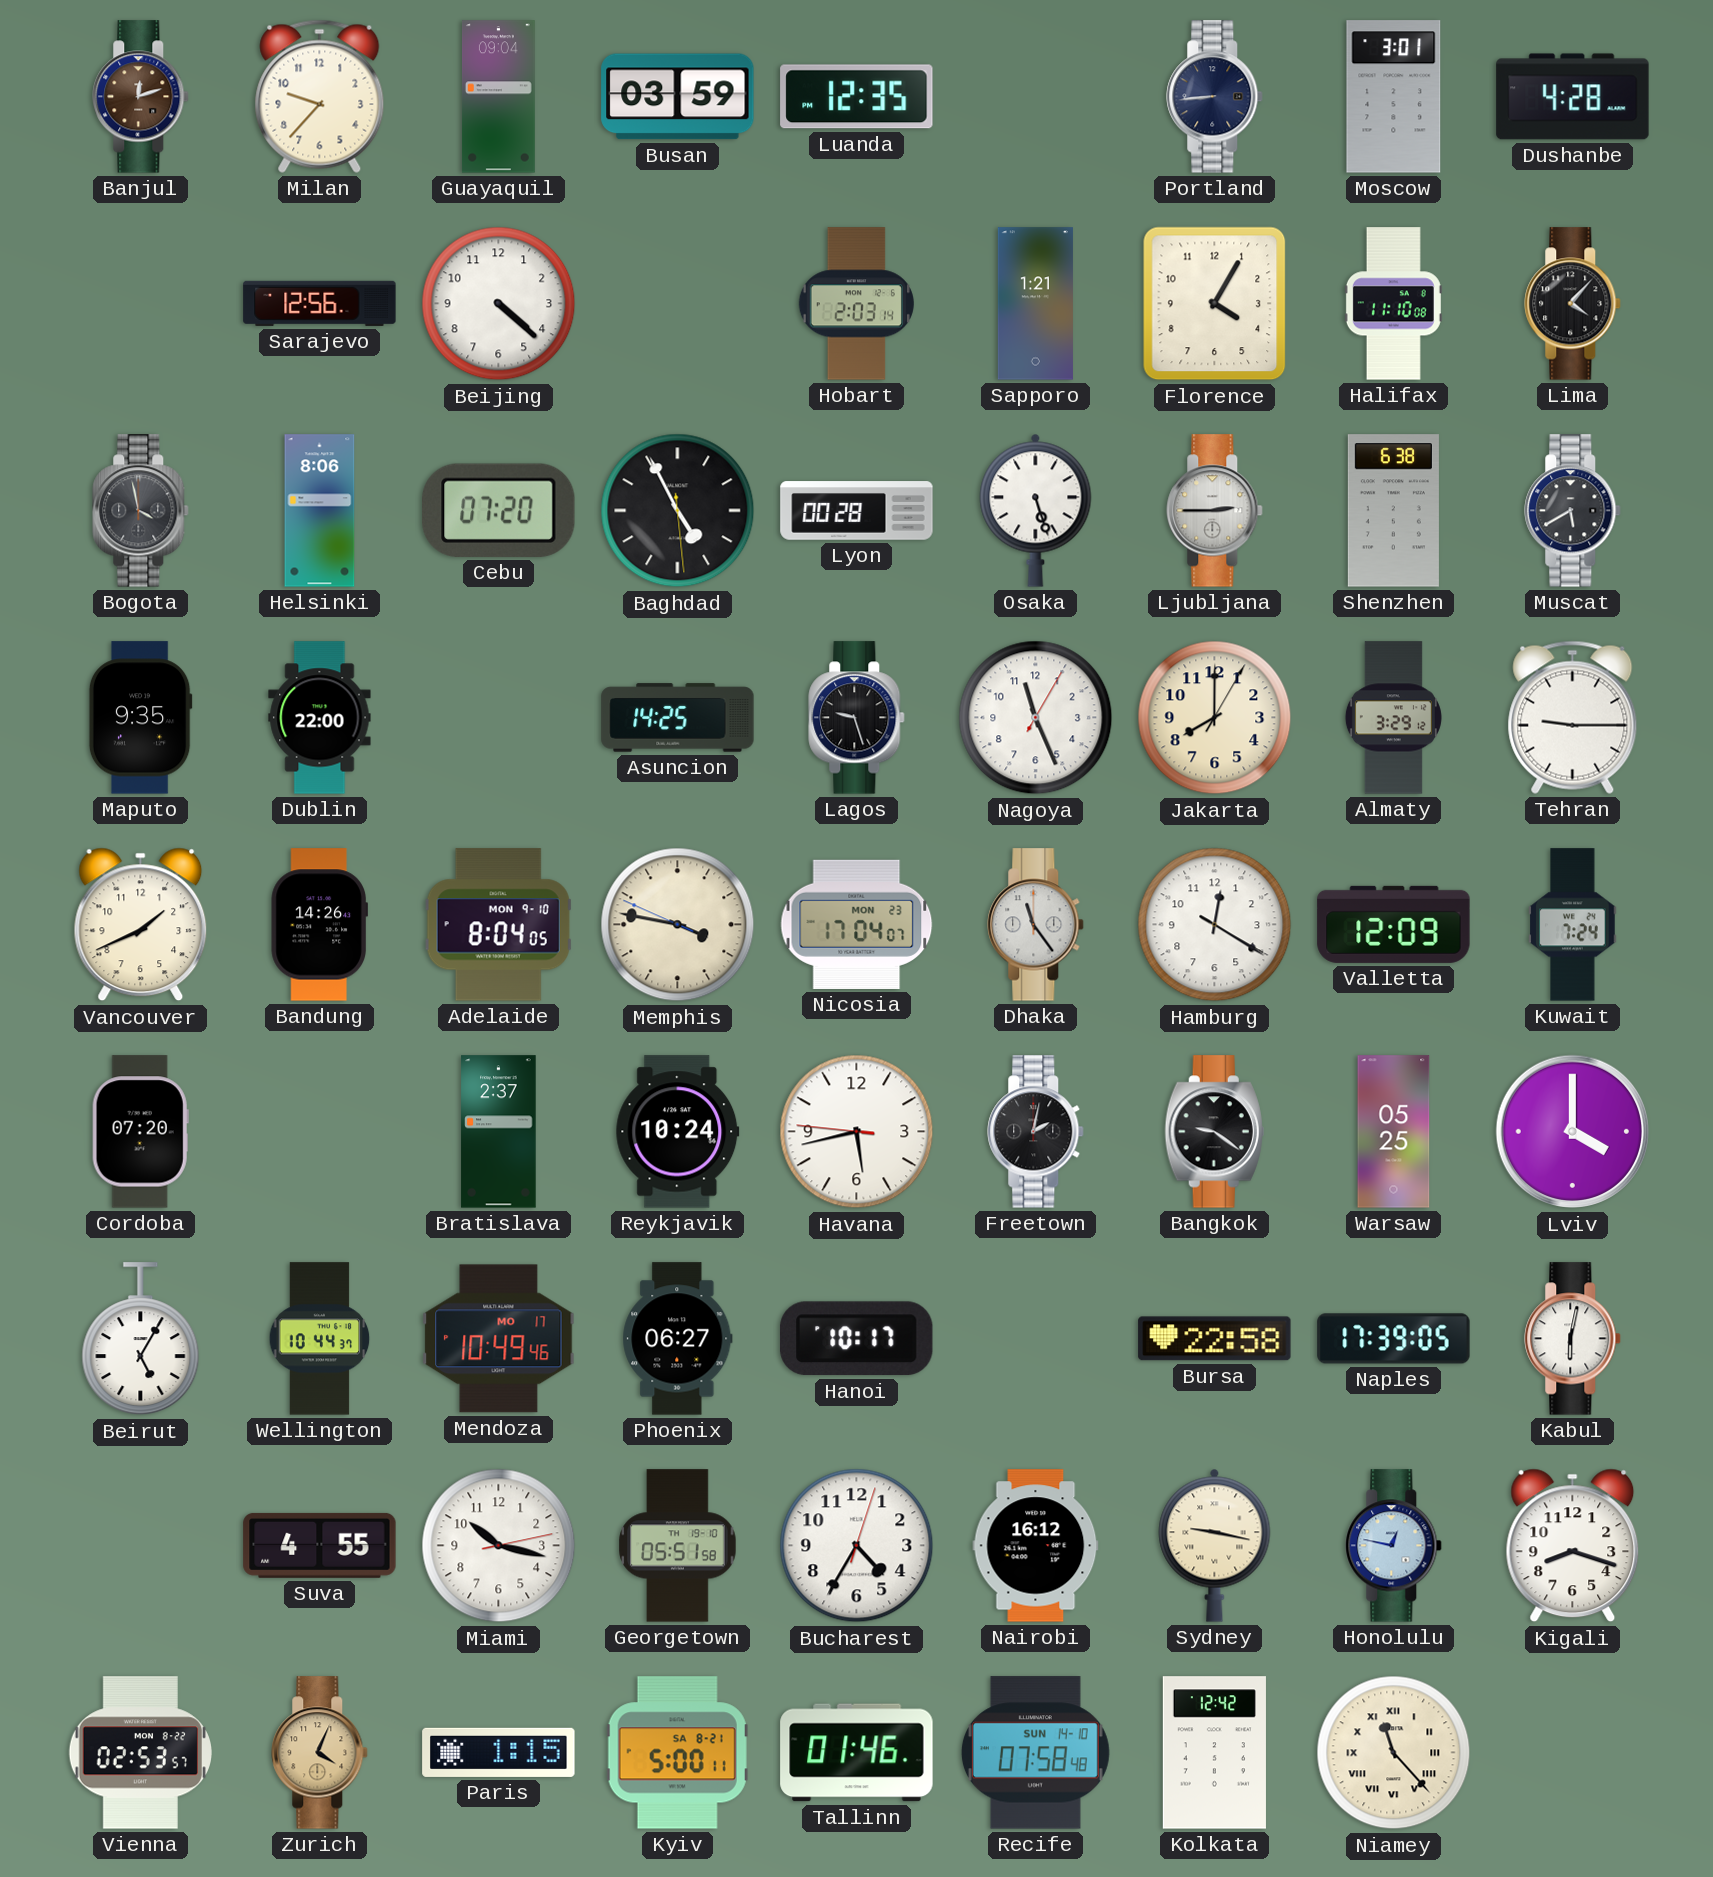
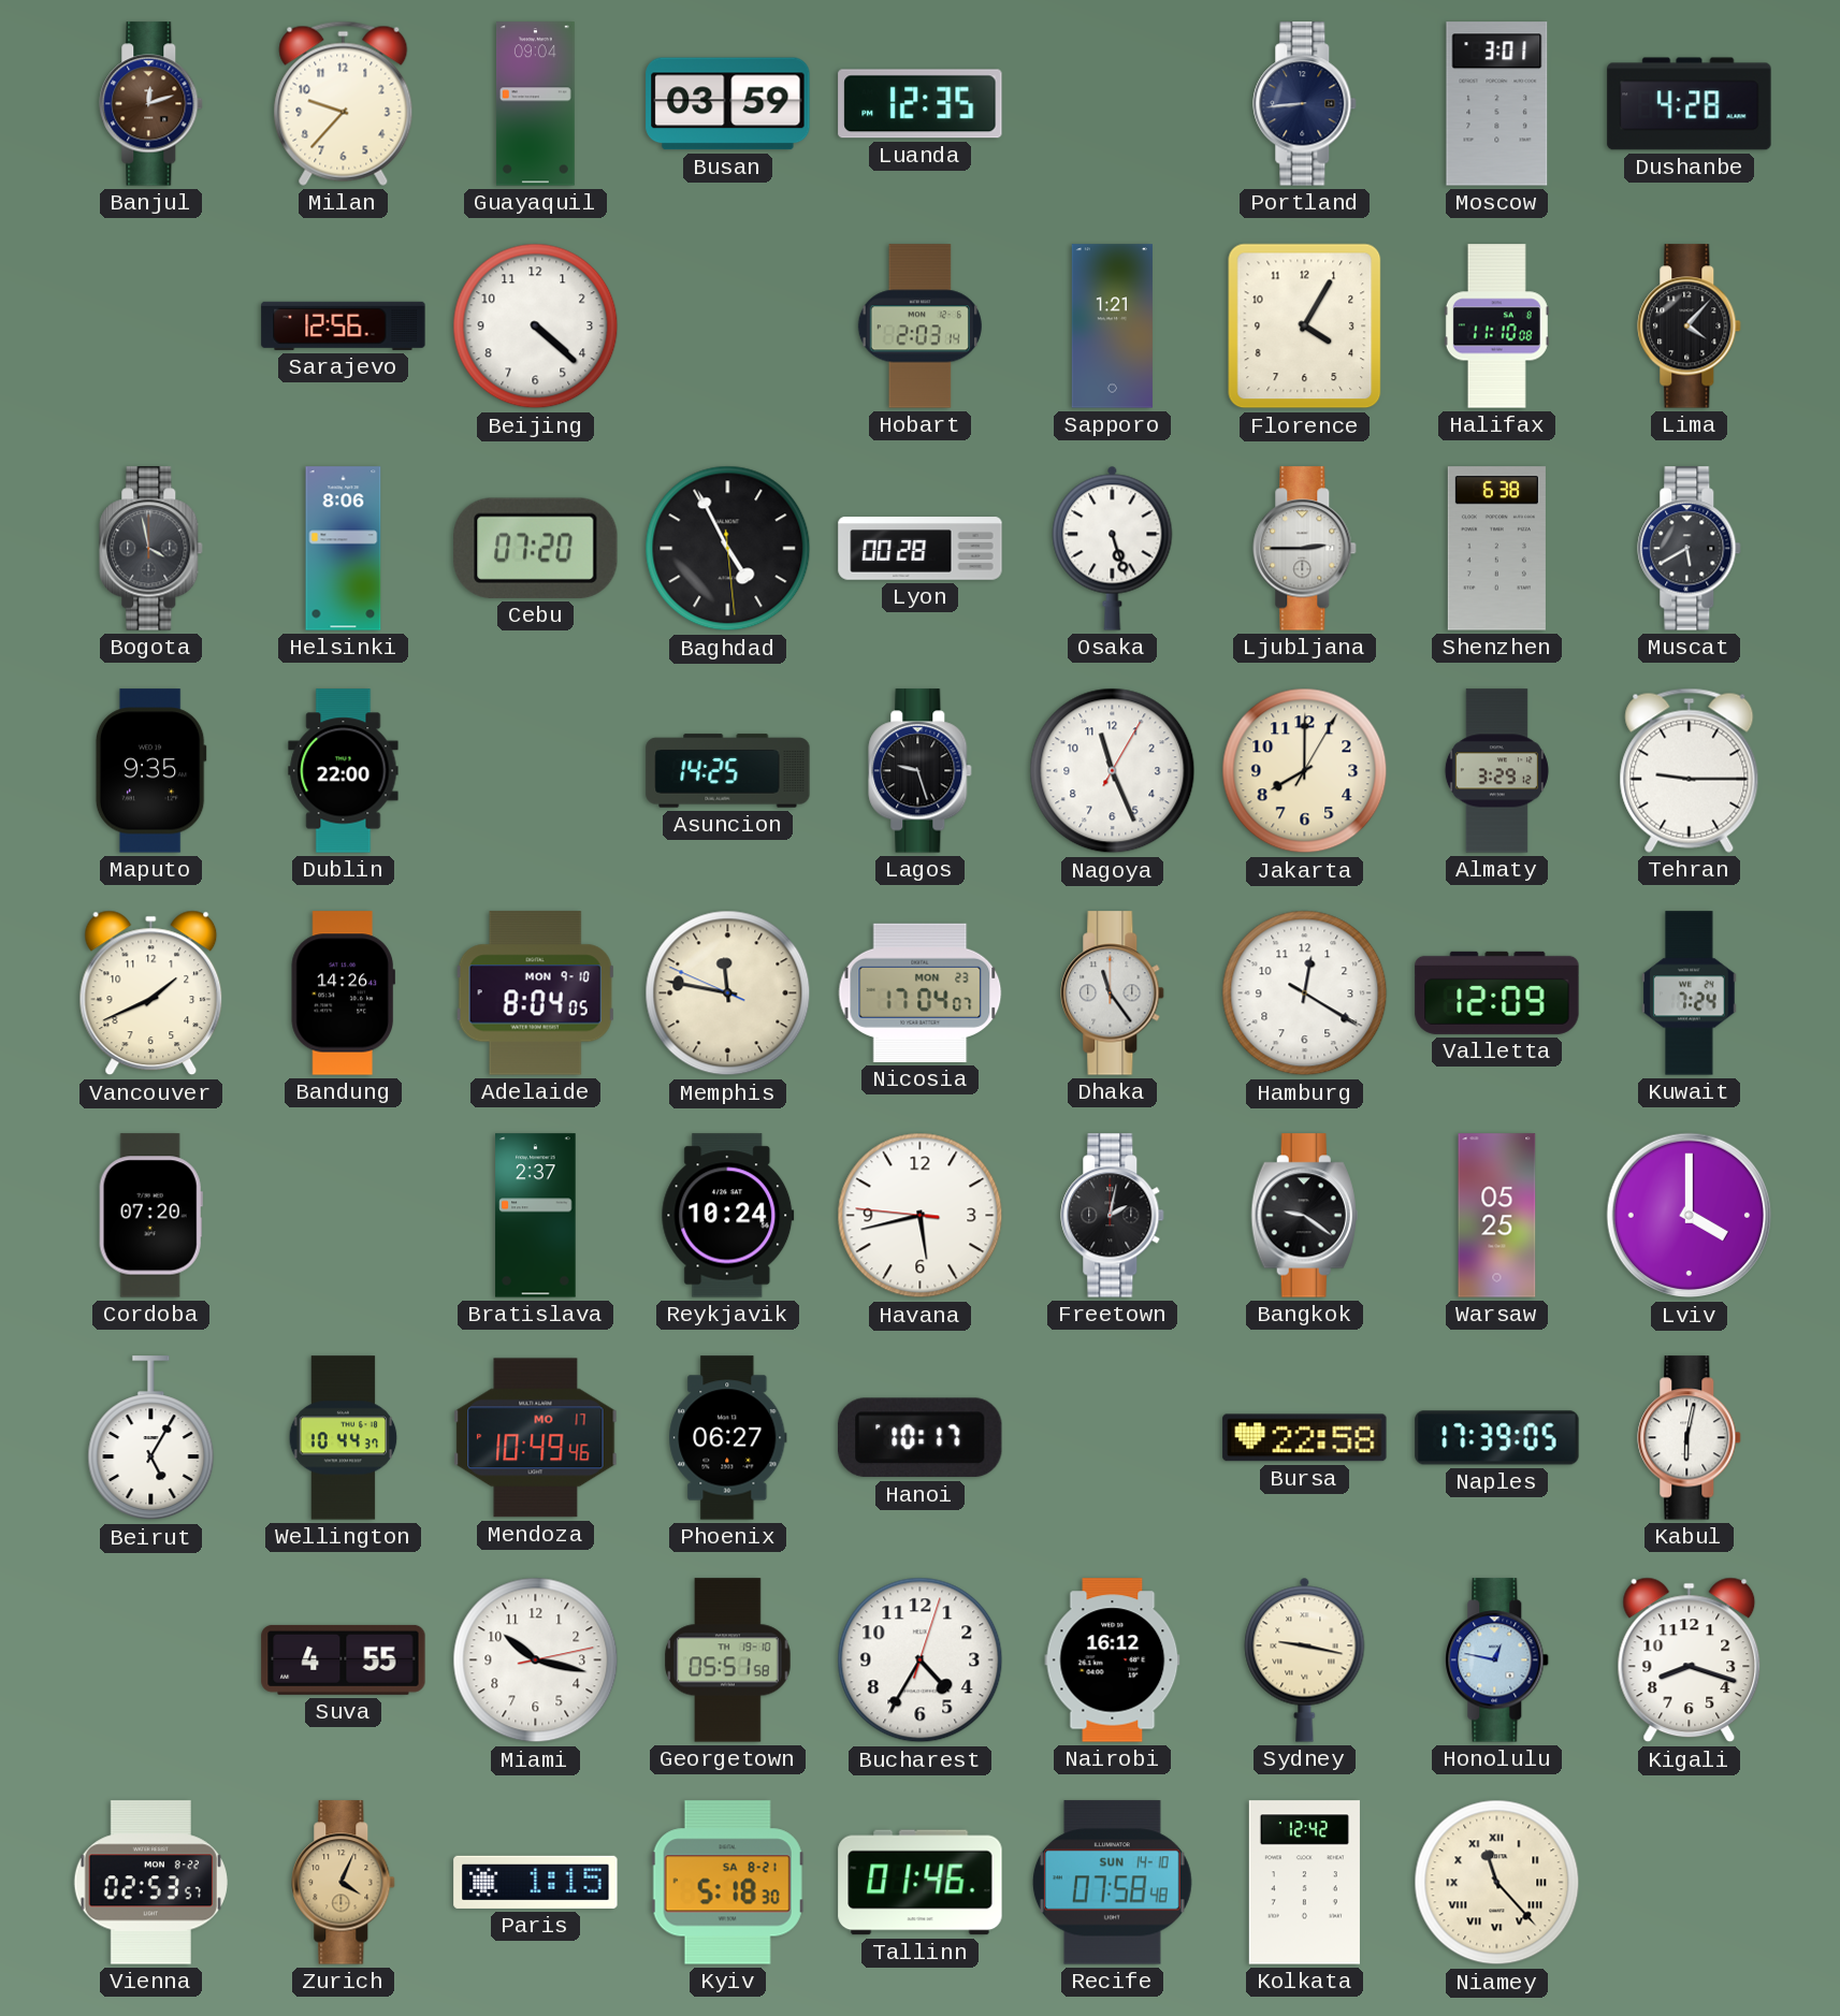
Memphis: 3:46 -> 11:46 (728, 994)
Kyiv: 5:00 -> 5:18 (727, 1883)
